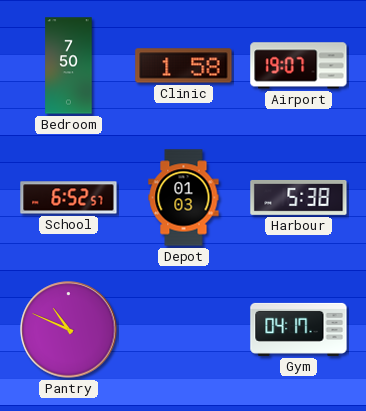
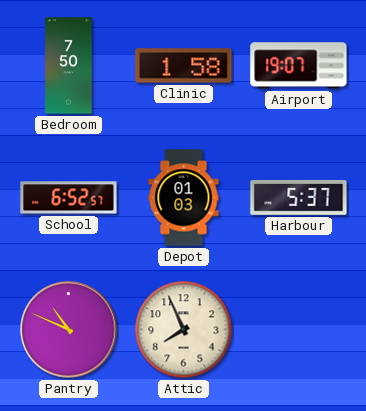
Harbour: 5:38 -> 5:37 (299, 197)
Attic: none -> 7:56 (184, 330)
Gym: 04:17 -> none (299, 329)
